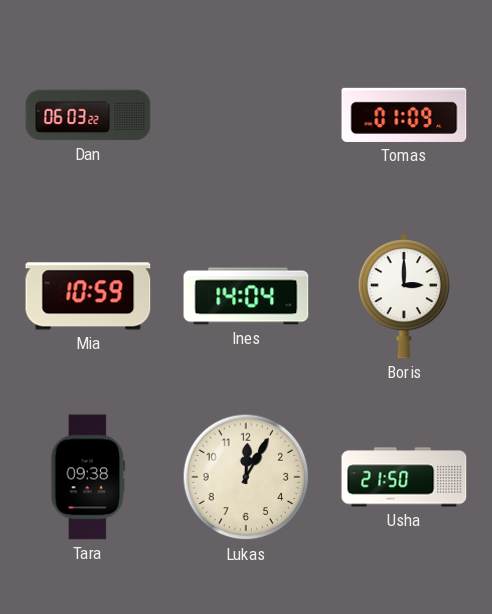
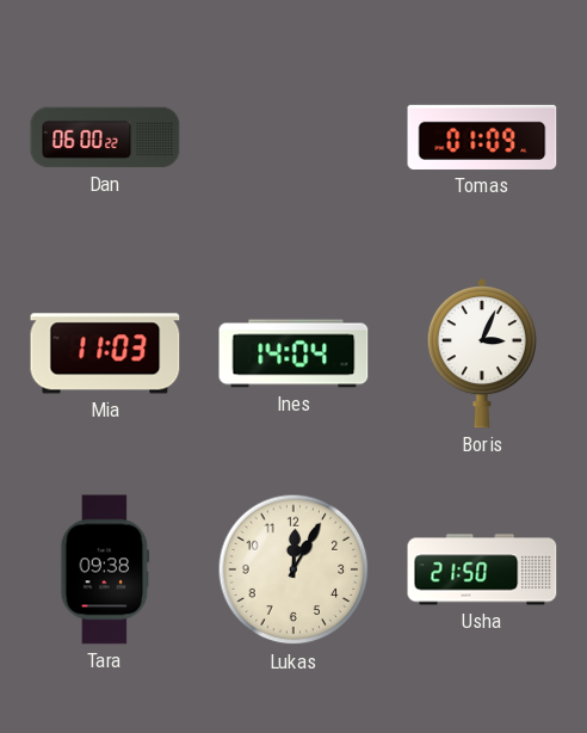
Dan: 06:03 -> 06:00 (105, 137)
Mia: 10:59 -> 11:03 (105, 353)
Boris: 3:00 -> 3:04 (482, 353)
